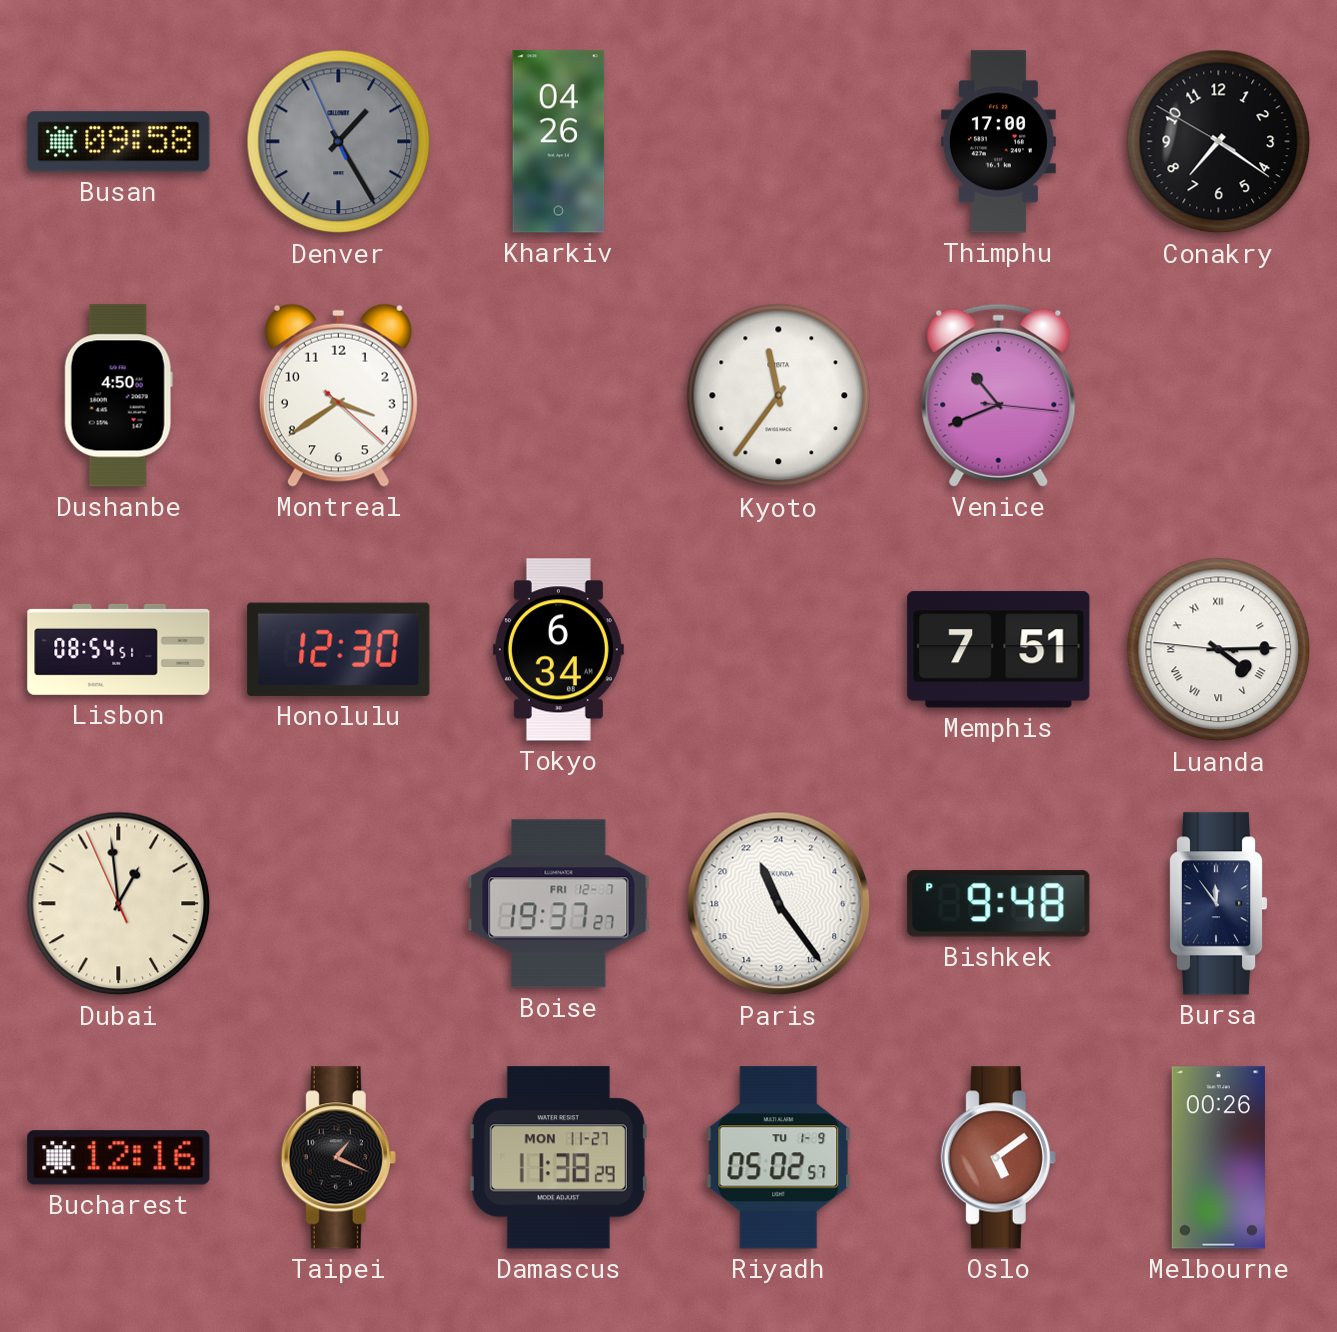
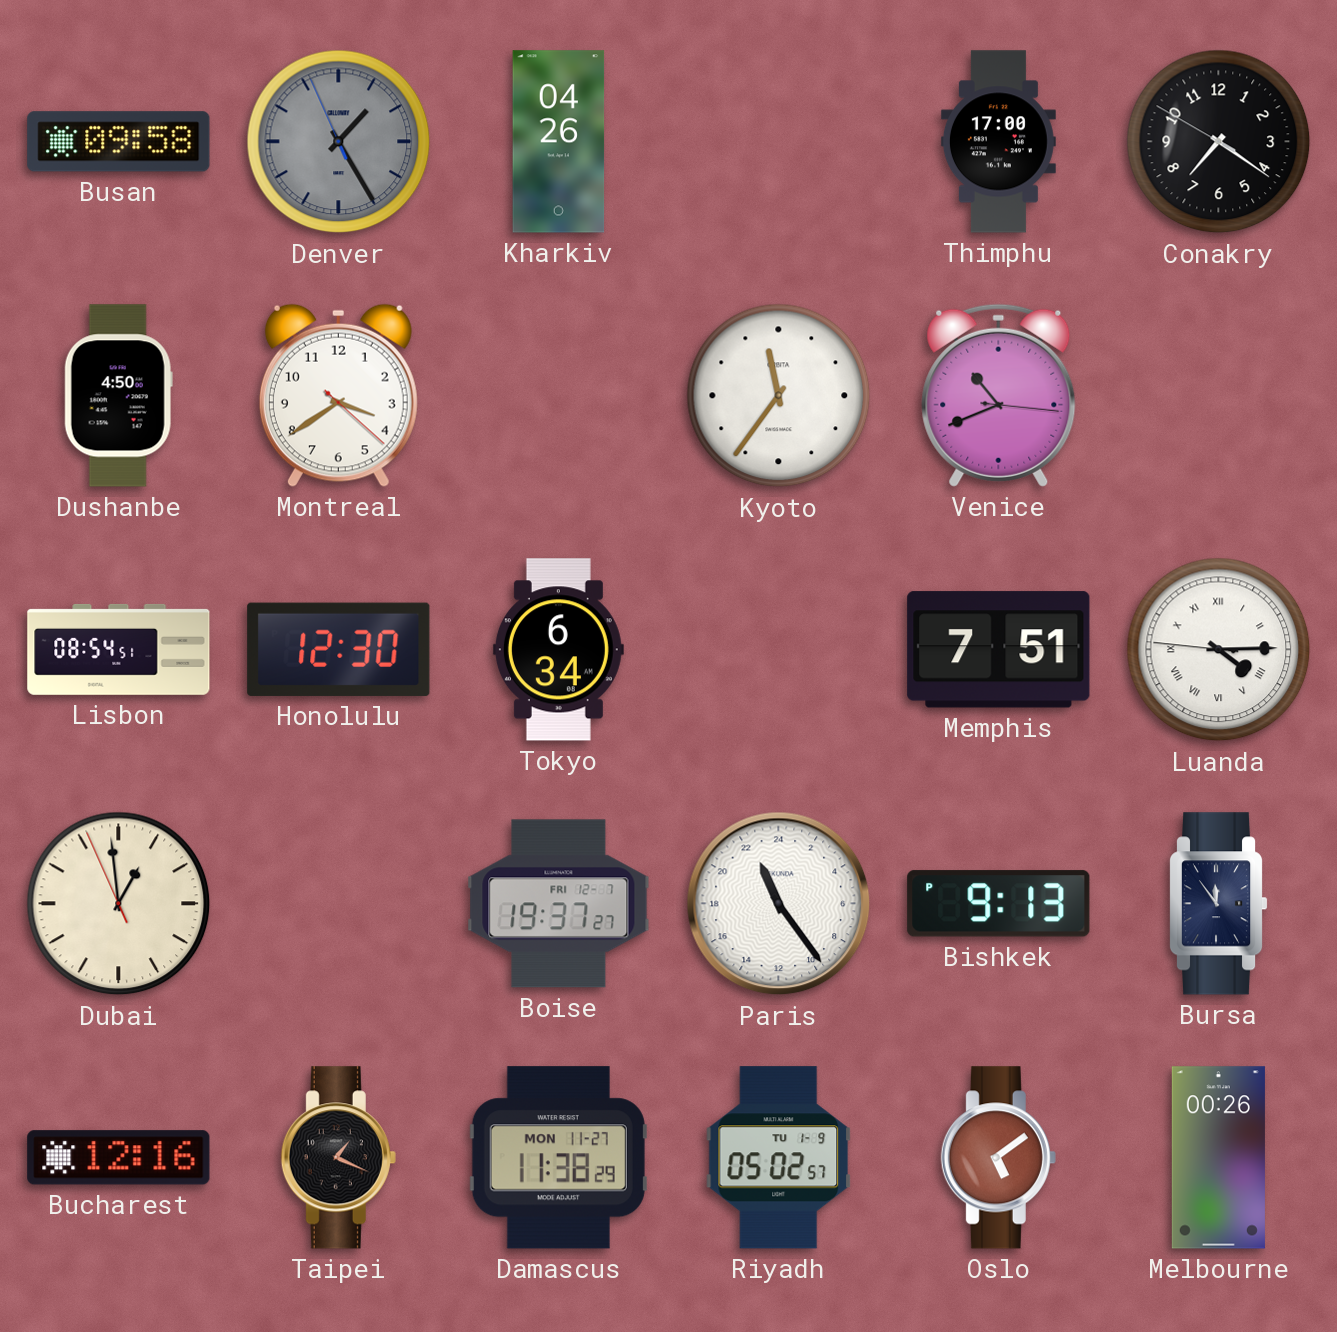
Bishkek: 9:48 -> 9:13 (999, 904)
